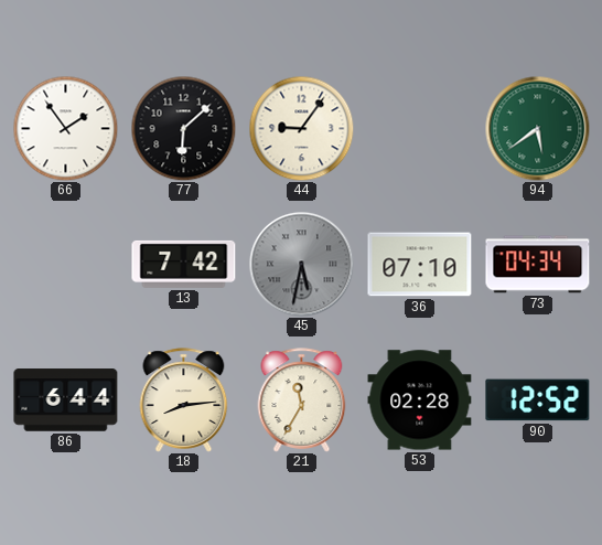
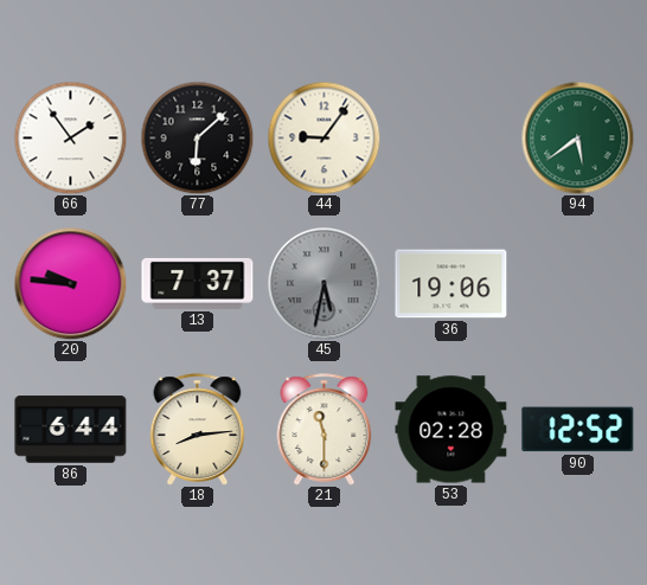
20: none -> 9:46 (70, 283)
13: 7:42 -> 7:37 (198, 283)
36: 07:10 -> 19:06 (451, 284)
73: 04:34 -> none (538, 265)
21: 11:35 -> 11:30 (325, 430)
